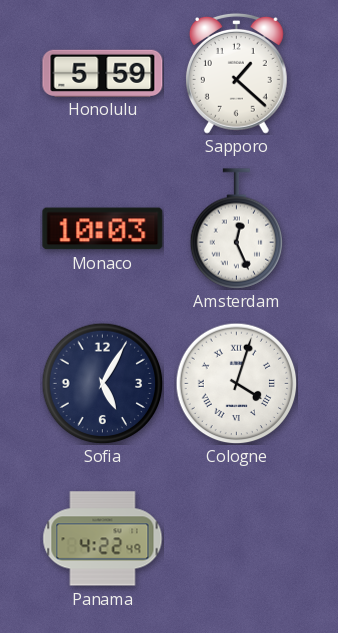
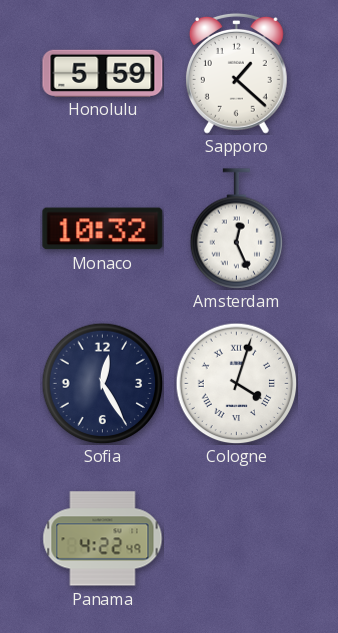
Monaco: 10:03 -> 10:32 (103, 229)
Sofia: 5:05 -> 12:25 (102, 383)
